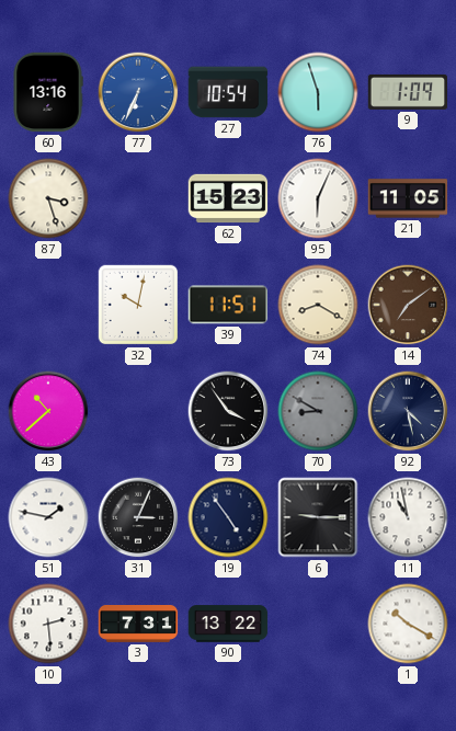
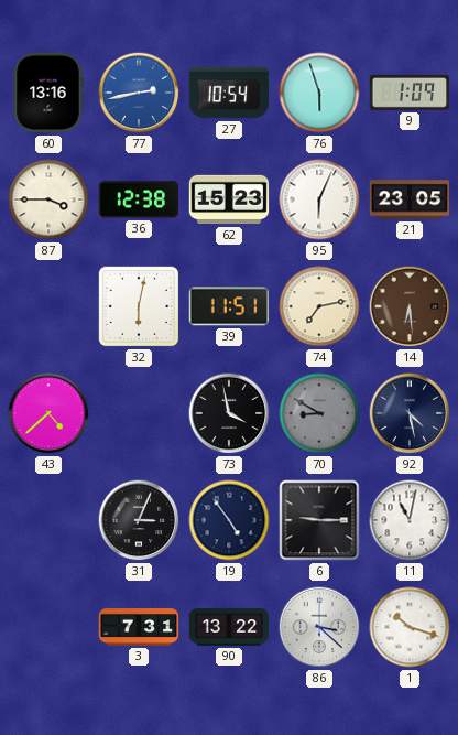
77: 6:34 -> 2:43 (139, 93)
87: 3:27 -> 3:45 (48, 199)
36: none -> 12:38 (139, 199)
21: 11:05 -> 23:05 (410, 199)
32: 10:02 -> 6:02 (139, 306)
74: 8:20 -> 7:13 (319, 306)
14: 7:09 -> 6:29 (410, 306)
43: 10:38 -> 4:38 (48, 413)
73: 3:54 -> 3:58 (229, 413)
51: 1:47 -> none (48, 517)
11: 10:58 -> 11:02 (410, 520)
10: 2:29 -> none (48, 624)
86: none -> 3:22 (319, 627)
1: 10:20 -> 10:18 (410, 627)
